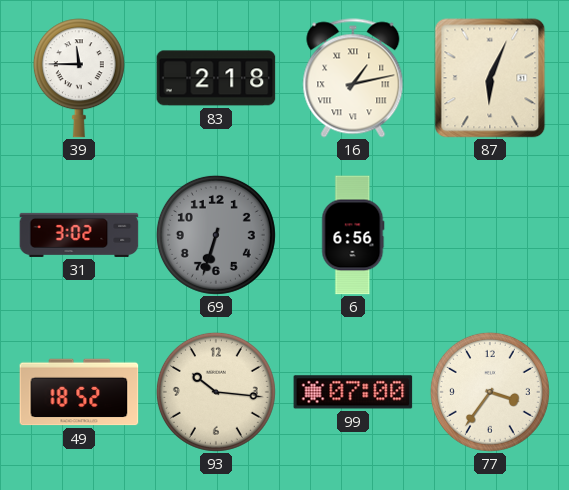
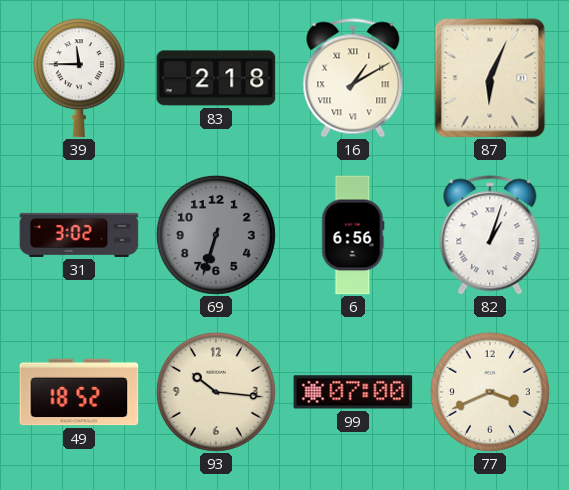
16: 1:13 -> 1:10 (353, 78)
82: none -> 1:03 (490, 235)
77: 3:36 -> 3:41 (490, 392)
